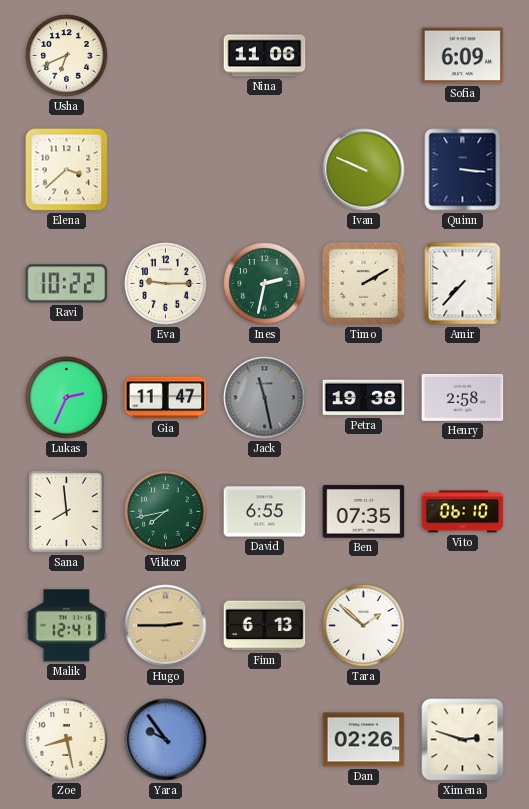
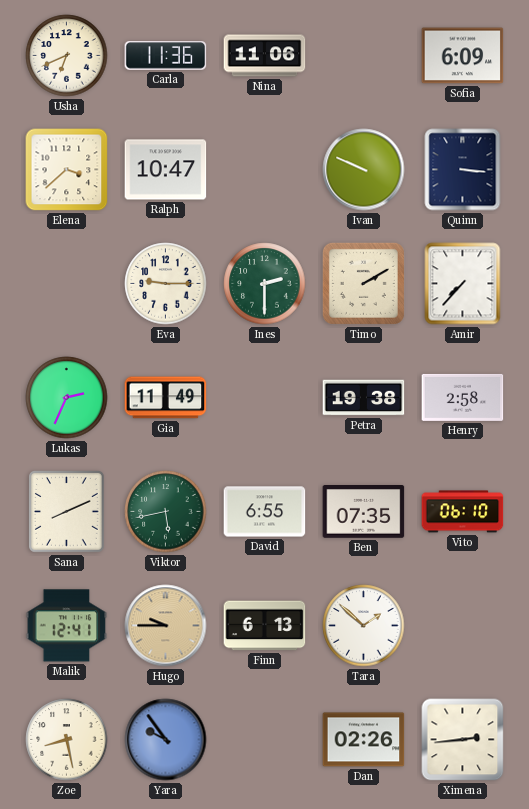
Carla: none -> 11:36 (166, 56)
Ralph: none -> 10:47 (166, 170)
Ravi: 10:22 -> none (67, 284)
Ines: 2:32 -> 2:30 (265, 284)
Gia: 11:47 -> 11:49 (166, 398)
Jack: 11:28 -> none (265, 398)
Sana: 7:59 -> 8:11 (67, 512)
Viktor: 7:43 -> 5:43 (166, 512)
Hugo: 2:45 -> 9:45 (166, 626)
Ximena: 2:48 -> 2:44 (463, 740)
